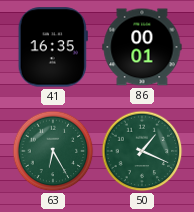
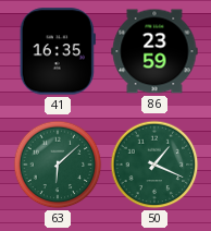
86: 00:01 -> 23:59 (154, 51)
63: 6:25 -> 6:08 (58, 165)
